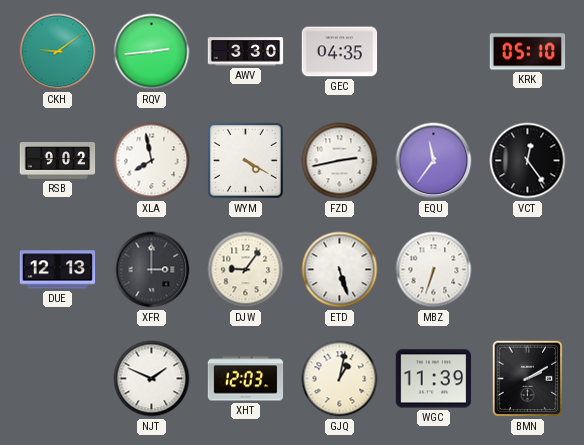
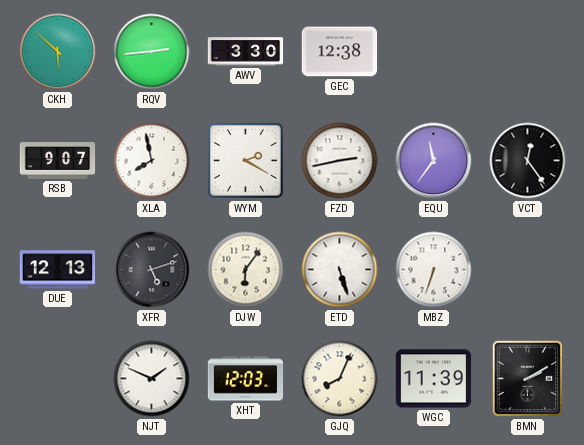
CKH: 9:09 -> 5:52 (58, 52)
GEC: 04:35 -> 12:38 (340, 52)
KRK: 05:10 -> none (528, 52)
RSB: 9:02 -> 9:07 (58, 161)
WYM: 4:20 -> 2:20 (245, 160)
XFR: 3:00 -> 5:12 (152, 270)
DJW: 9:06 -> 6:06 (246, 270)
GJQ: 1:02 -> 8:04 (340, 379)
